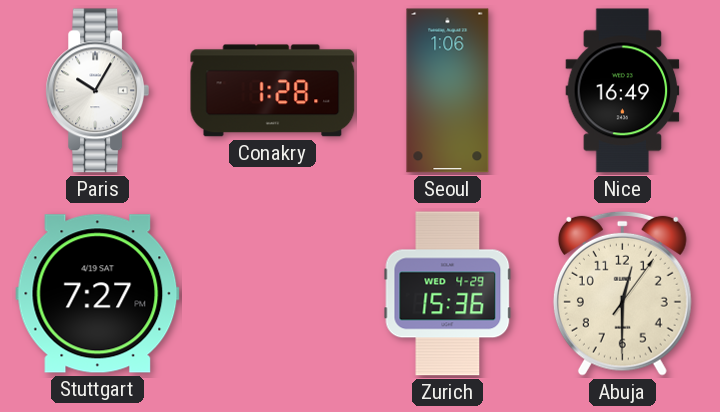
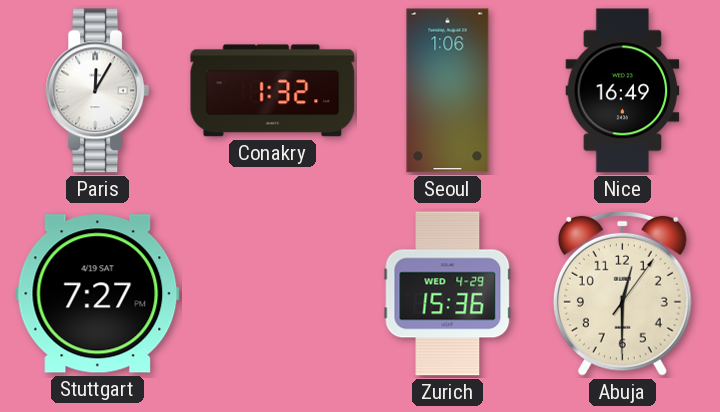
Paris: 10:05 -> 12:05 (97, 91)
Conakry: 1:28 -> 1:32 (273, 91)
